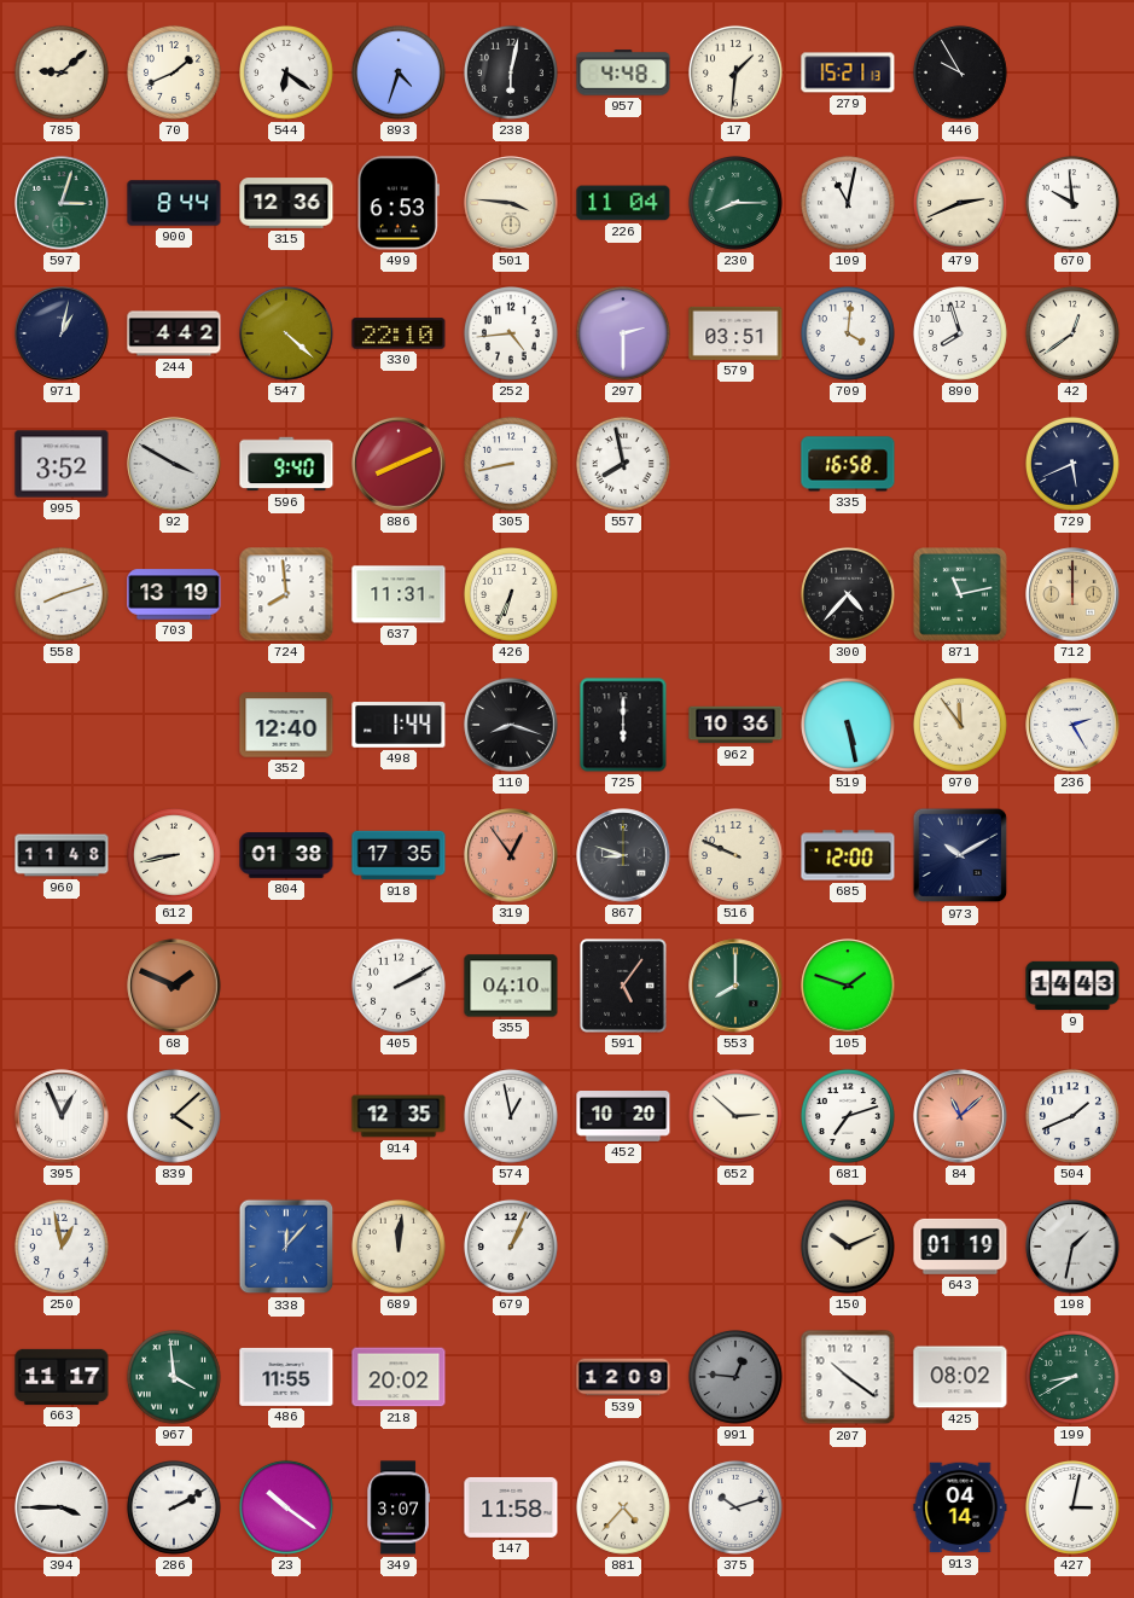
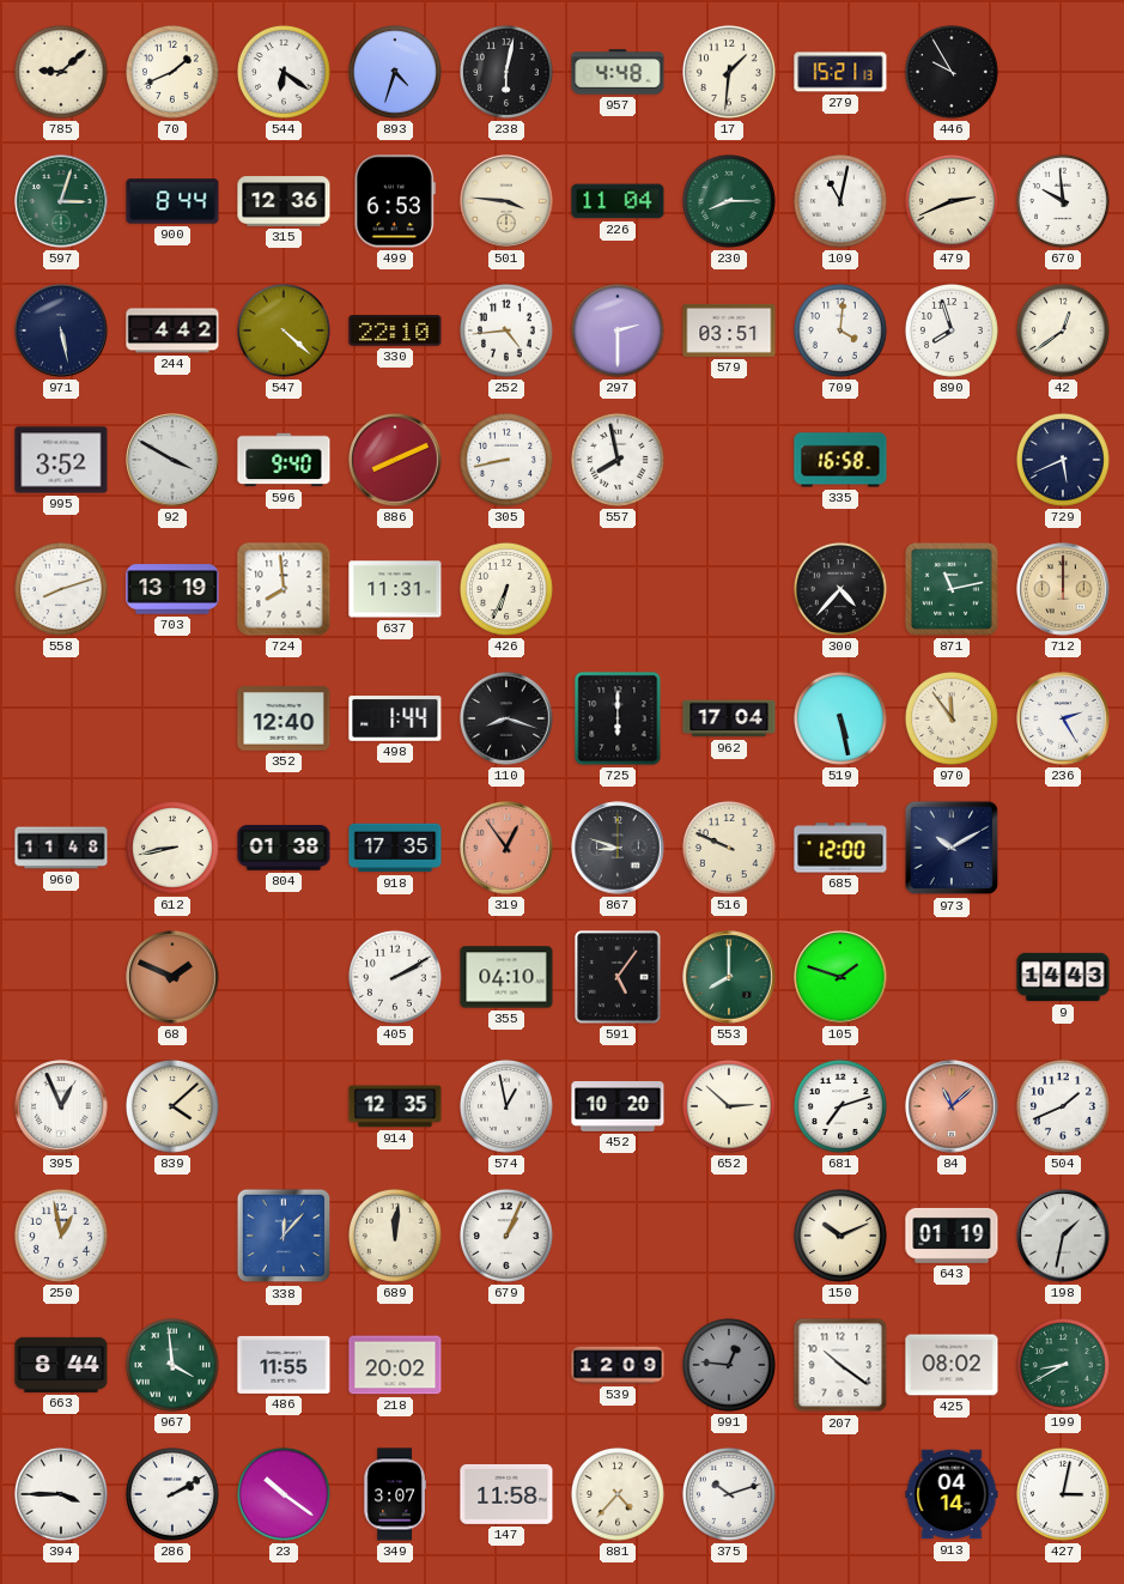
971: 1:02 -> 5:28 (61, 330)
962: 10:36 -> 17:04 (729, 718)
663: 11:17 -> 8:44 (61, 1365)
